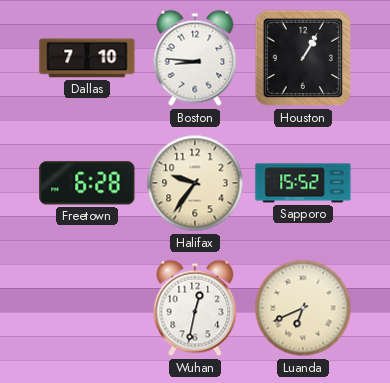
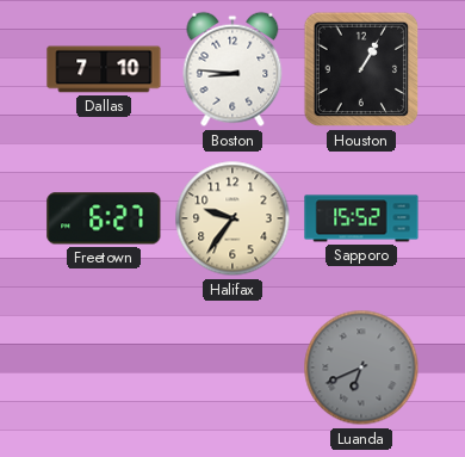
Freetown: 6:28 -> 6:27 (104, 218)
Wuhan: 12:32 -> none (195, 308)
Luanda dial: cream -> grey (361, 368)
